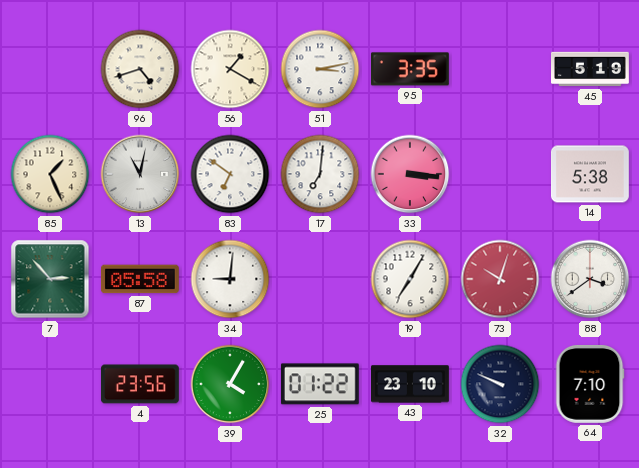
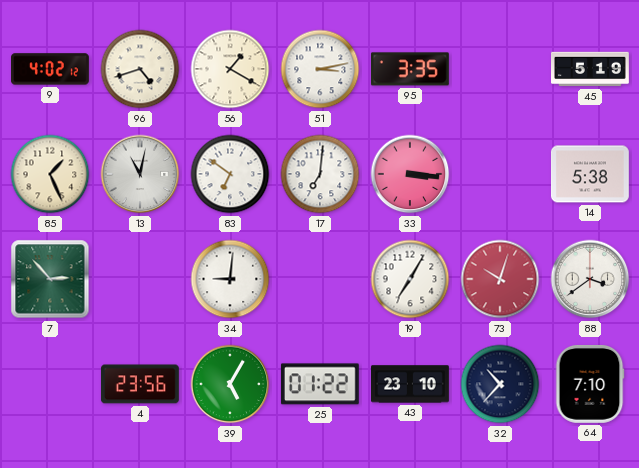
9: none -> 4:02 (51, 69)
87: 05:58 -> none (140, 279)
39: 4:05 -> 5:05 (230, 384)
32: 9:49 -> 10:37 (500, 384)
